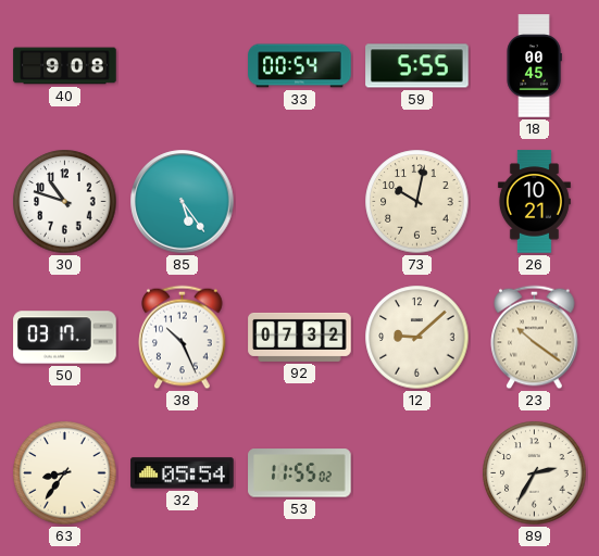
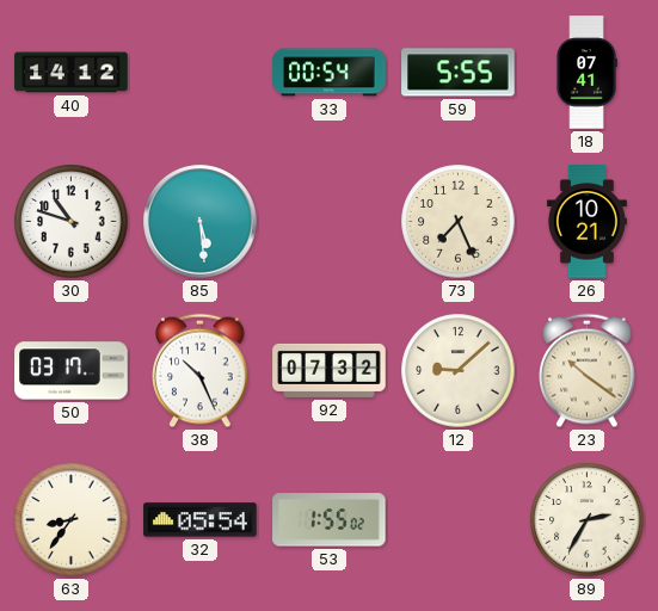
40: 9:08 -> 14:12 (72, 73)
18: 00:45 -> 07:41 (586, 73)
85: 5:24 -> 5:29 (201, 222)
73: 10:02 -> 7:26 (459, 222)
53: 11:55 -> 1:55 (330, 520)
